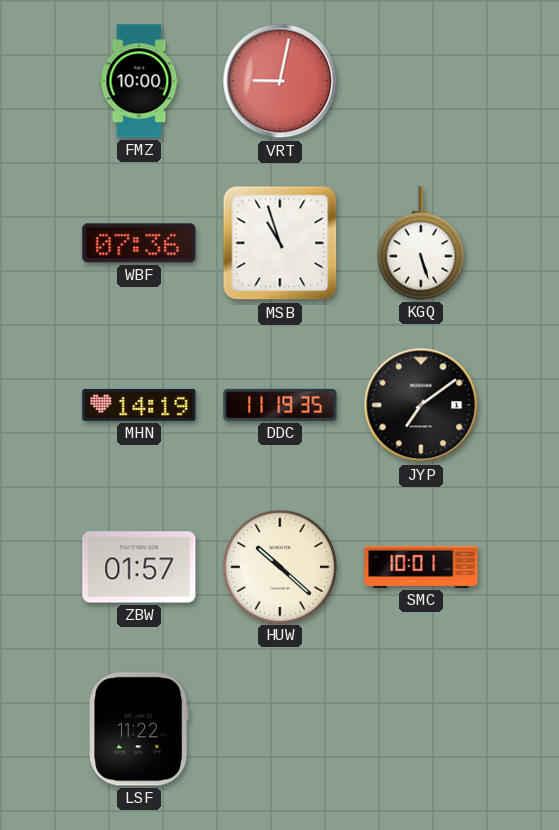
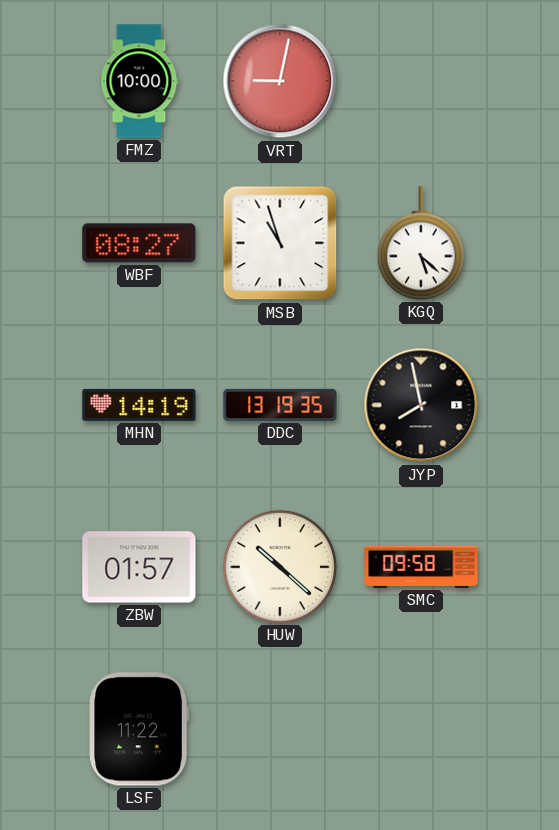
WBF: 07:36 -> 08:27 (139, 243)
KGQ: 5:27 -> 5:22 (421, 243)
DDC: 11:19 -> 13:19 (280, 405)
JYP: 7:09 -> 7:58 (421, 405)
SMC: 10:01 -> 09:58 (421, 567)
